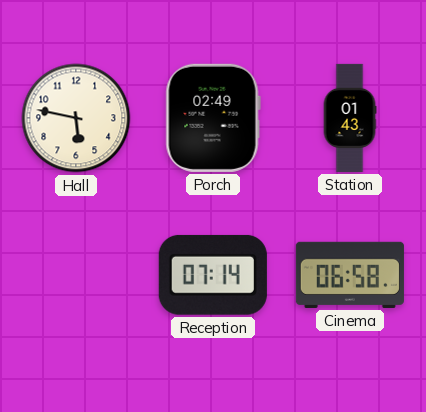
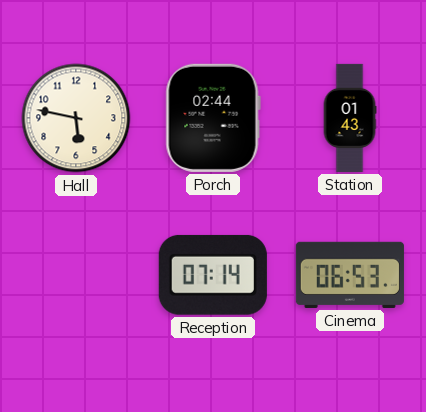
Porch: 02:49 -> 02:44 (213, 118)
Cinema: 06:58 -> 06:53 (350, 275)
